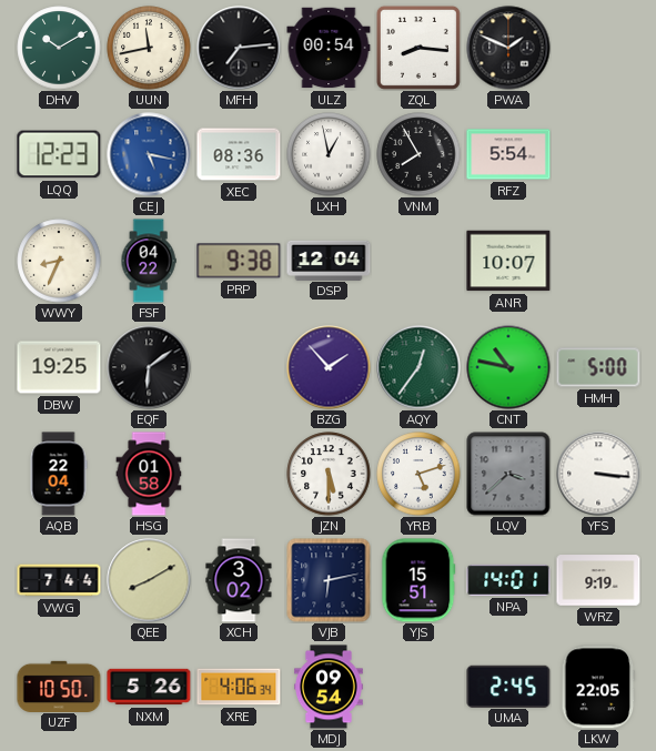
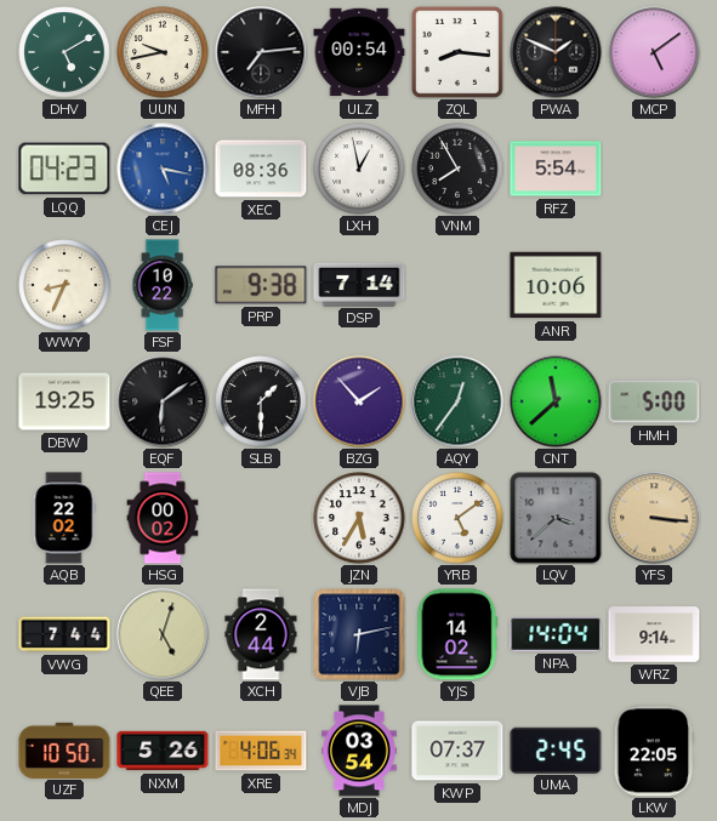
DHV: 10:10 -> 5:10 (64, 52)
UUN: 11:43 -> 9:43 (163, 52)
MCP: none -> 5:09 (654, 52)
LQQ: 12:23 -> 04:23 (64, 169)
FSF: 04:22 -> 10:22 (163, 285)
DSP: 12:04 -> 7:14 (359, 284)
ANR: 10:07 -> 10:06 (556, 285)
SLB: none -> 1:30 (261, 401)
CNT: 10:47 -> 11:38 (556, 401)
AQB: 22:04 -> 22:02 (64, 518)
HSG: 01:58 -> 00:02 (163, 518)
JZN: 5:30 -> 5:35 (359, 518)
YRB: 5:12 -> 5:09 (457, 518)
YFS dial: white -> champagne (654, 518)
QEE: 8:10 -> 5:03 (163, 634)
XCH: 3:02 -> 2:44 (261, 634)
YJS: 15:51 -> 14:02 (457, 634)
NPA: 14:01 -> 14:04 (556, 634)
WRZ: 9:19 -> 9:14 (654, 634)
MDJ: 09:54 -> 03:54 (360, 751)
KWP: none -> 07:37 (457, 751)
